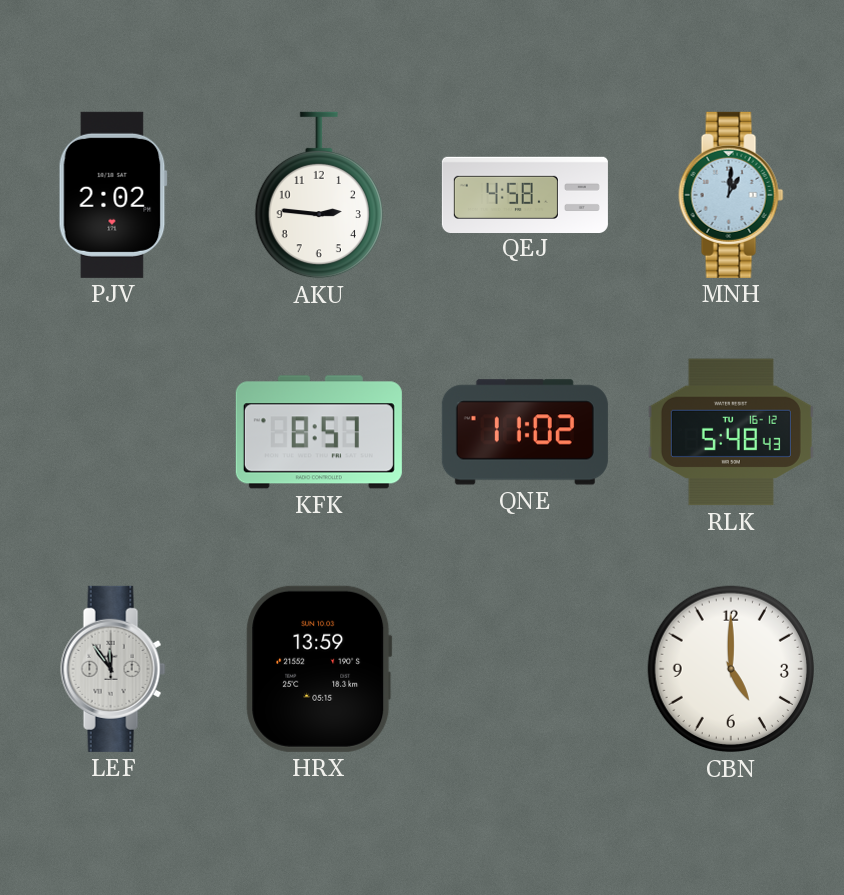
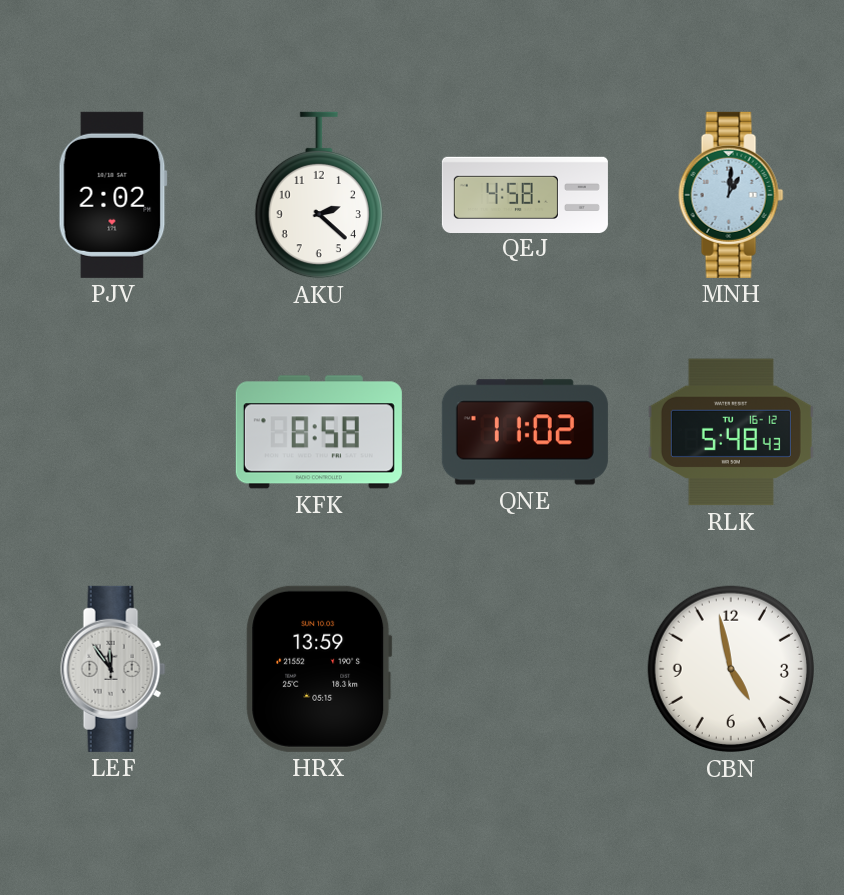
AKU: 2:46 -> 2:22 (319, 195)
KFK: 8:57 -> 8:58 (319, 432)
CBN: 5:00 -> 4:58 (731, 669)
